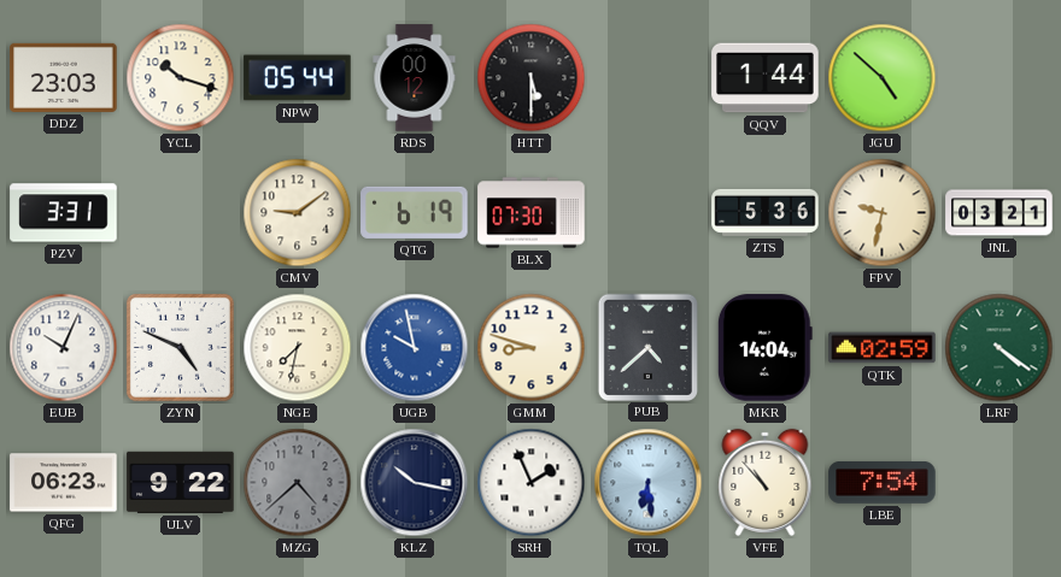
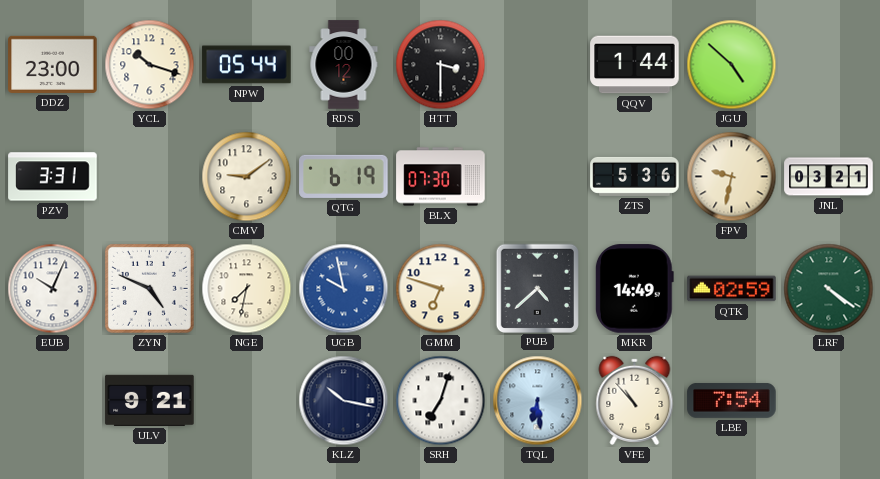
DDZ: 23:03 -> 23:00 (53, 64)
HTT: 5:30 -> 3:30 (441, 65)
GMM: 8:48 -> 6:48 (441, 289)
MKR: 14:04 -> 14:49 (634, 289)
QFG: 06:23 -> none (64, 483)
ULV: 9:22 -> 9:21 (150, 400)
MZG: 4:38 -> none (298, 483)
SRH: 1:56 -> 7:03 (441, 401)
